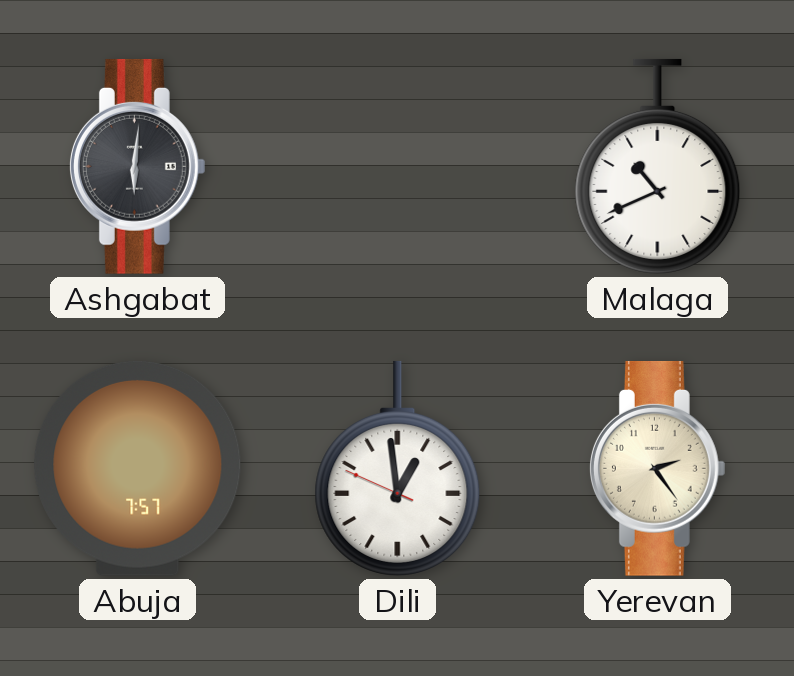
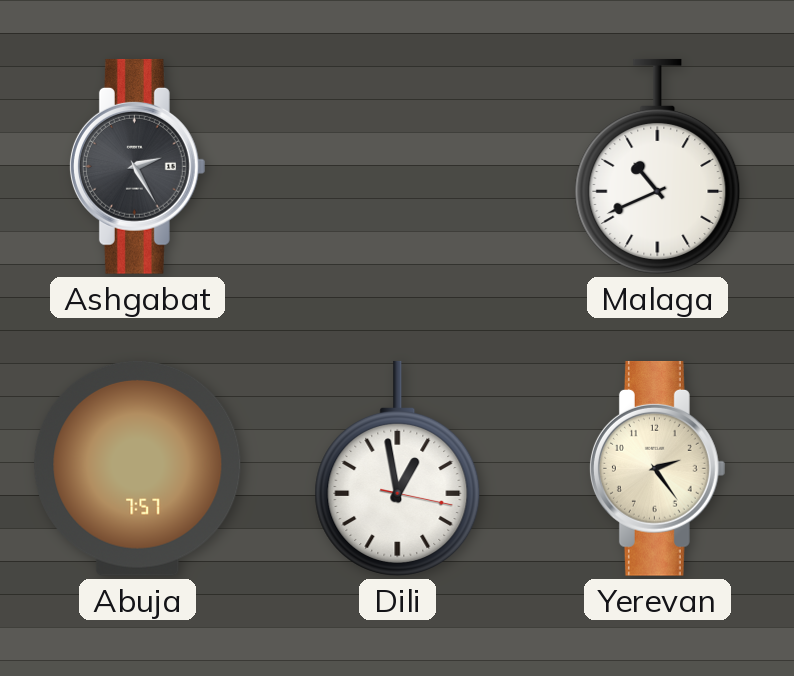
Ashgabat: 6:01 -> 2:25 (137, 166)
Dili: 12:58:49 -> 12:58:17 (398, 468)
